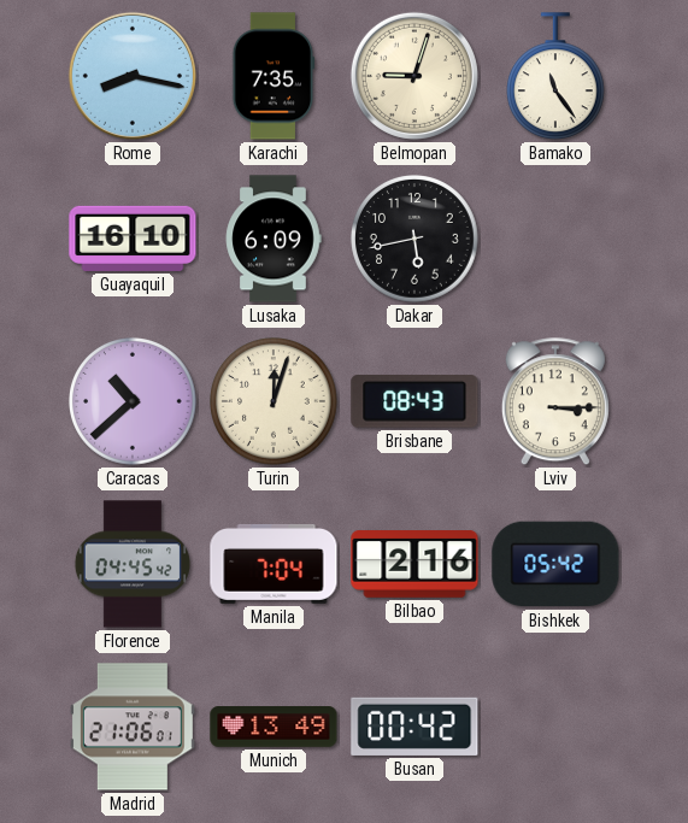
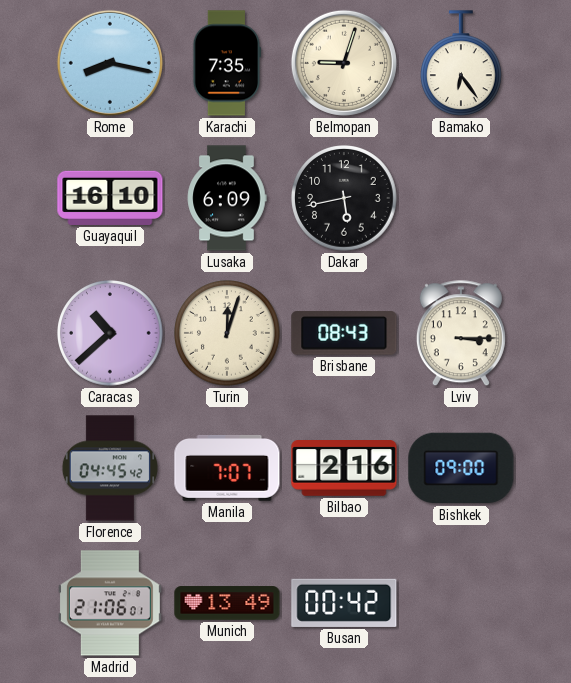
Bamako: 11:24 -> 6:24 (462, 64)
Manila: 7:04 -> 7:07 (227, 468)
Bishkek: 05:42 -> 09:00 (461, 468)
